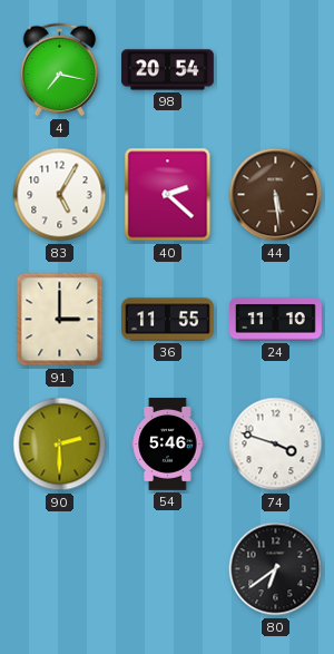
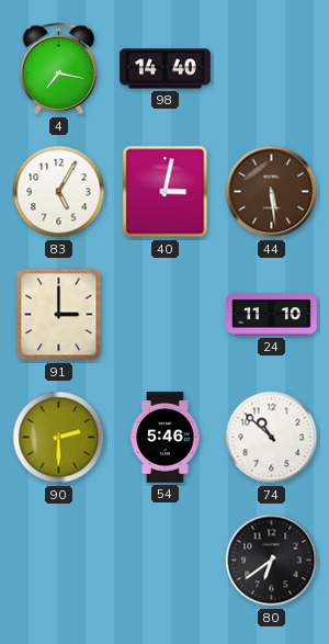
98: 20:54 -> 14:40 (166, 69)
40: 2:22 -> 3:02 (166, 192)
36: 11:55 -> none (168, 320)
74: 3:48 -> 10:52 (272, 438)
